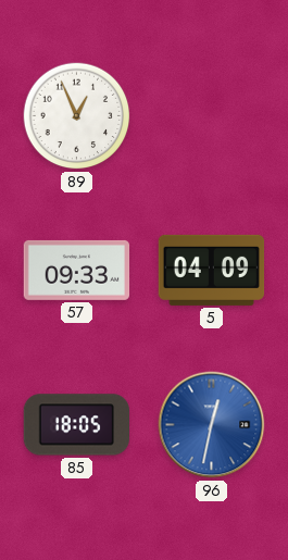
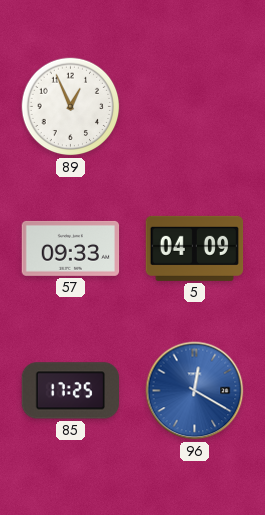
85: 18:05 -> 17:25 (70, 391)
96: 12:32 -> 12:20 (195, 391)
